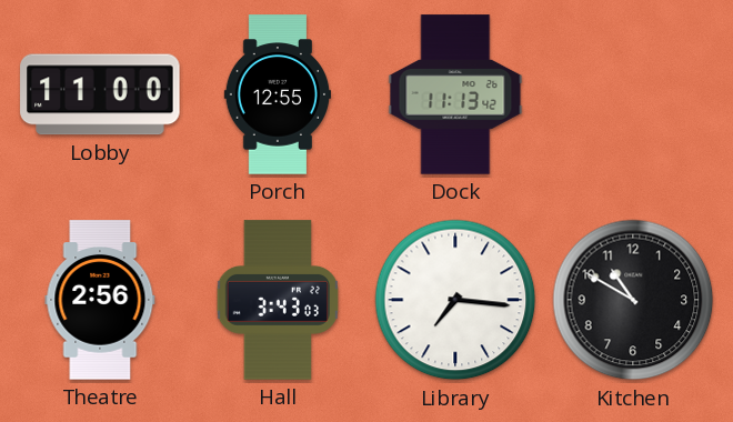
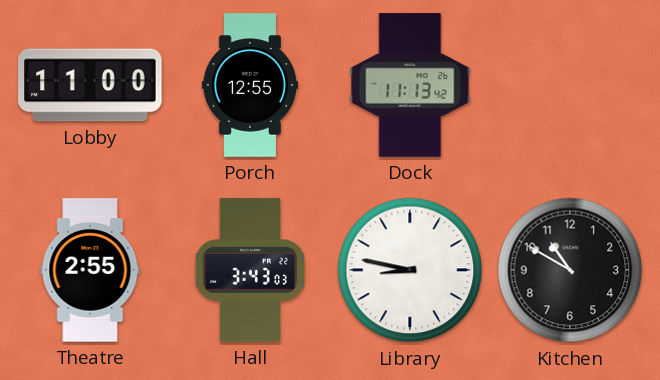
Theatre: 2:56 -> 2:55 (90, 270)
Library: 7:16 -> 8:47 (410, 270)
